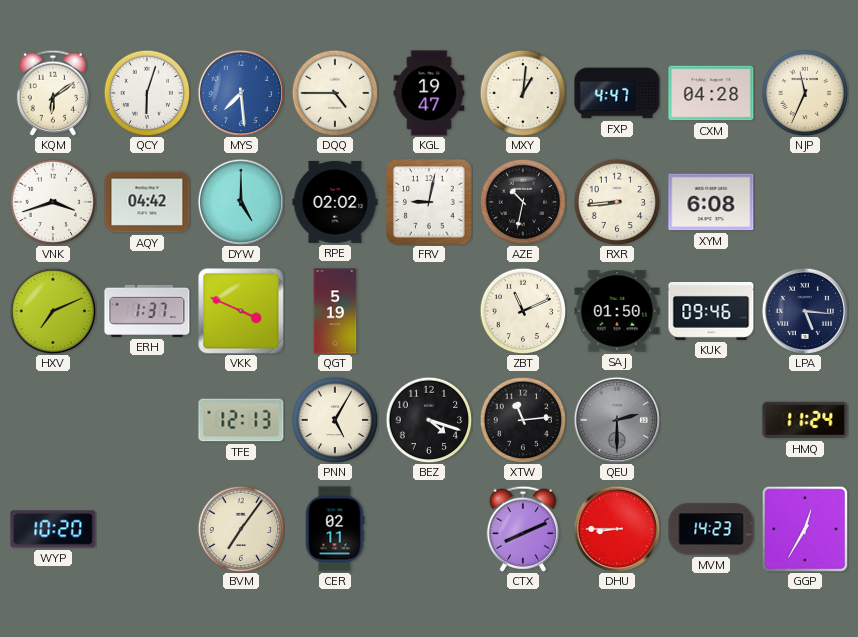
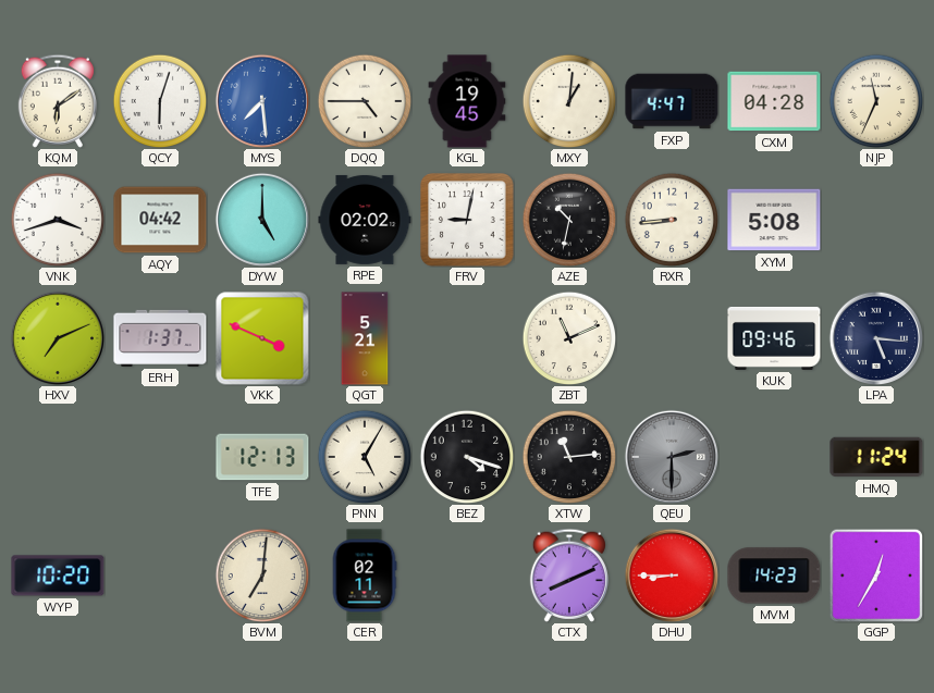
KGL: 19:47 -> 19:45 (467, 101)
XYM: 6:08 -> 5:08 (774, 220)
QGT: 5:19 -> 5:21 (365, 338)
SAJ: 01:50 -> none (617, 311)
BVM: 7:06 -> 7:01 (262, 576)
